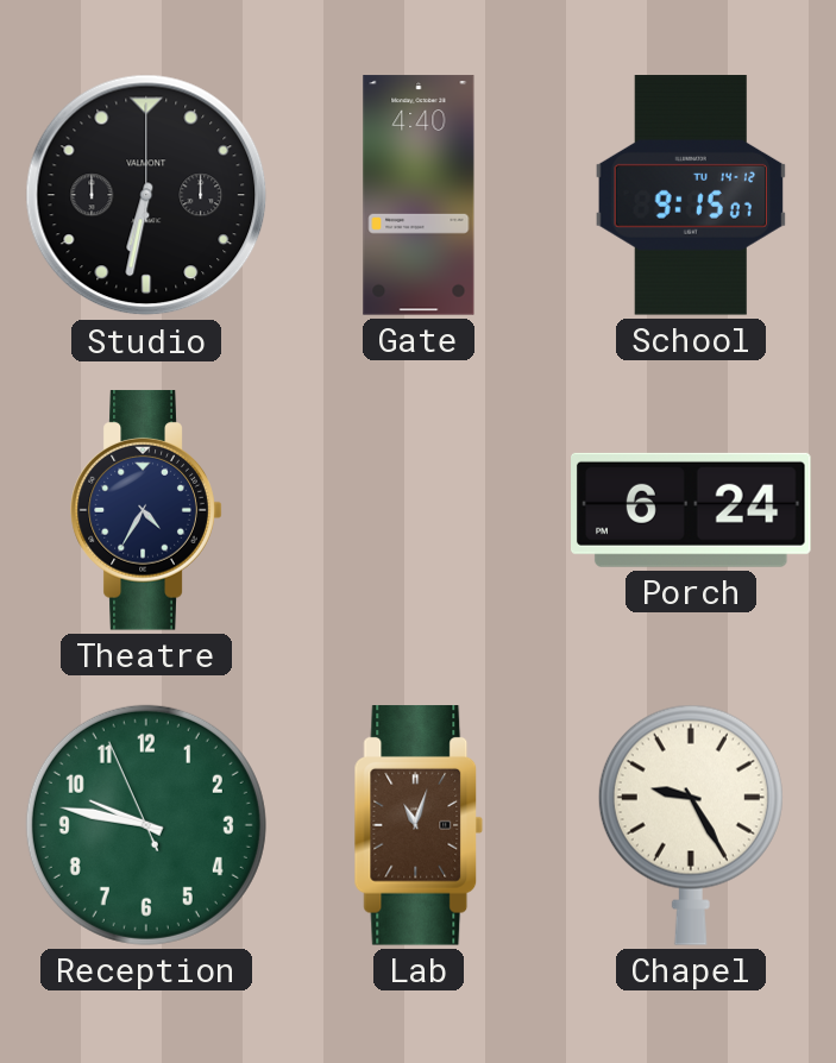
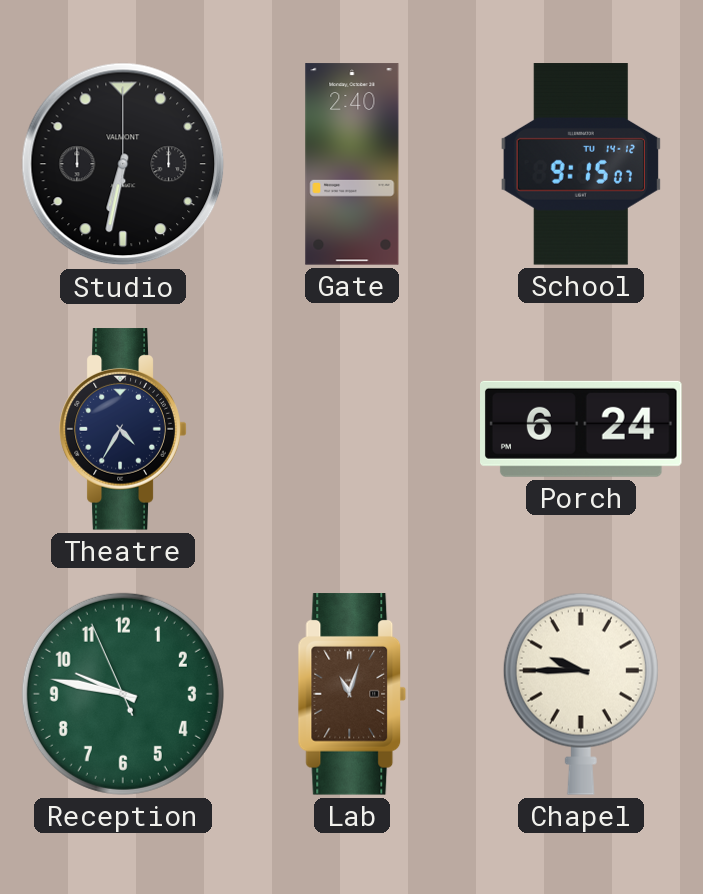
Gate: 4:40 -> 2:40 (352, 164)
Chapel: 9:25 -> 9:45 (581, 694)
